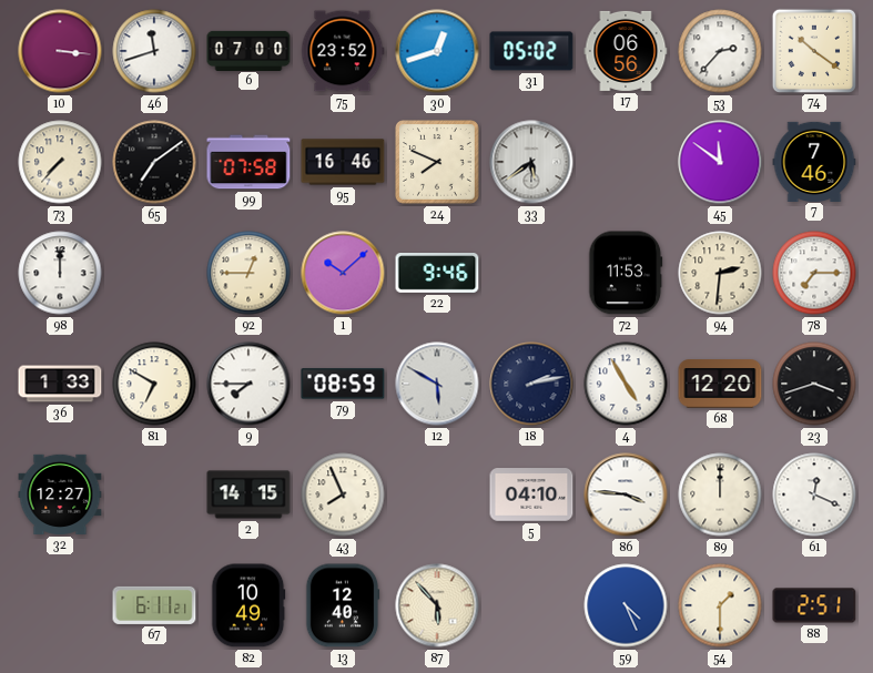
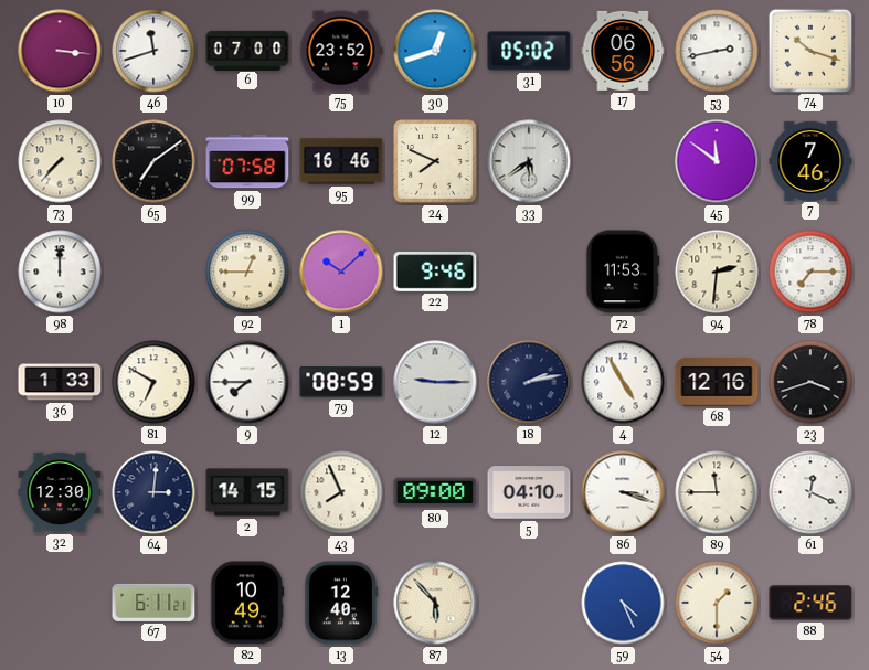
53: 2:37 -> 2:43 (717, 51)
74: 10:21 -> 10:18 (809, 50)
12: 5:50 -> 9:15 (435, 382)
68: 12:20 -> 12:16 (717, 382)
32: 12:27 -> 12:30 (60, 492)
64: none -> 3:01 (153, 492)
80: none -> 09:00 (435, 492)
86: 3:46 -> 3:18 (623, 492)
89: 12:00 -> 11:45 (717, 492)
88: 2:51 -> 2:46 (810, 603)
